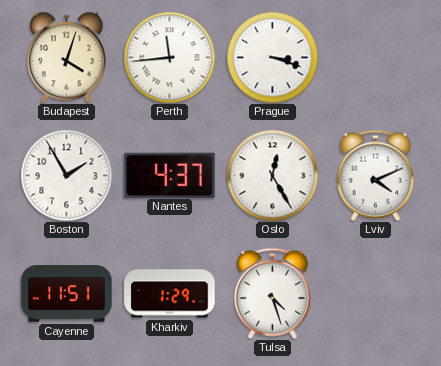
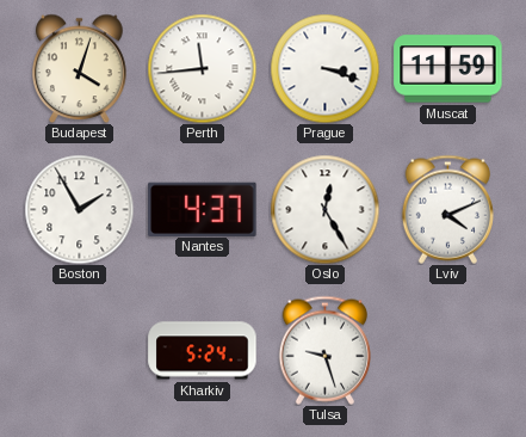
Muscat: none -> 11:59 (448, 69)
Cayenne: 11:51 -> none (67, 294)
Kharkiv: 1:29 -> 5:24 (203, 351)
Tulsa: 4:27 -> 9:27 (324, 350)
